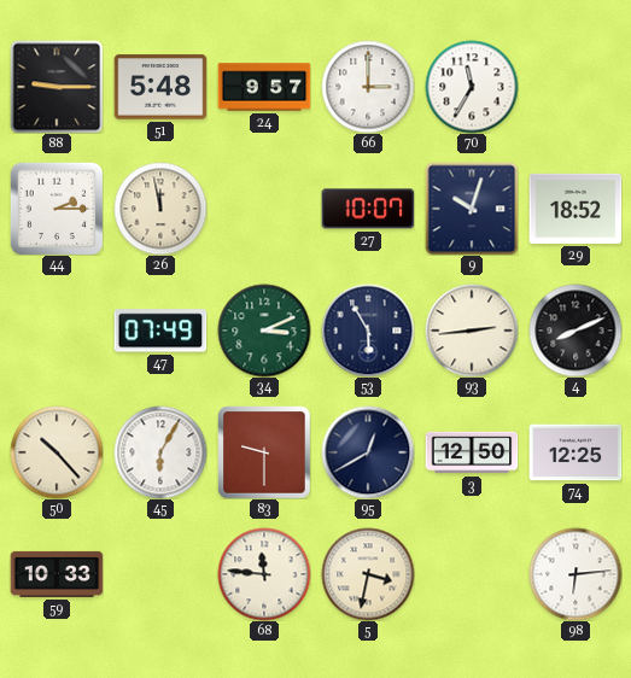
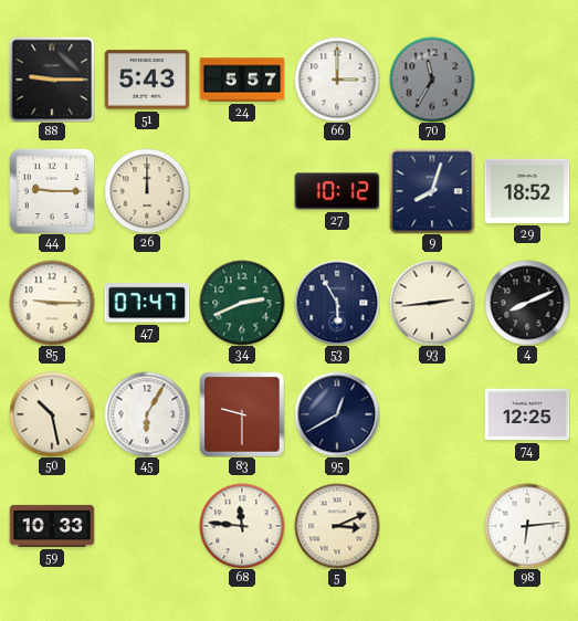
51: 5:48 -> 5:43 (147, 80)
24: 9:57 -> 5:57 (242, 80)
70 dial: white -> grey (432, 80)
44: 2:15 -> 9:15 (52, 191)
26: 11:58 -> 12:00 (147, 191)
27: 10:07 -> 10:12 (337, 191)
9: 10:03 -> 8:03 (432, 191)
85: none -> 9:15 (52, 303)
47: 07:49 -> 07:47 (147, 303)
34: 3:11 -> 2:41 (242, 303)
50: 10:23 -> 10:28 (52, 414)
3: 12:50 -> none (472, 452)
5: 3:32 -> 3:11 (337, 526)
